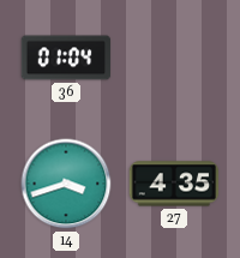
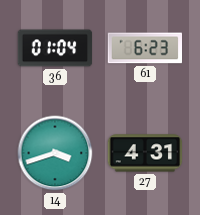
61: none -> 6:23 (144, 48)
27: 4:35 -> 4:31 (145, 153)
